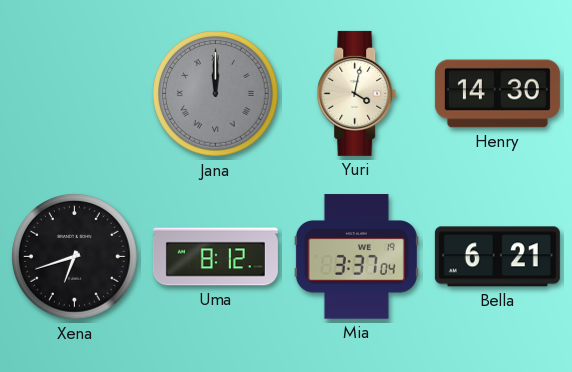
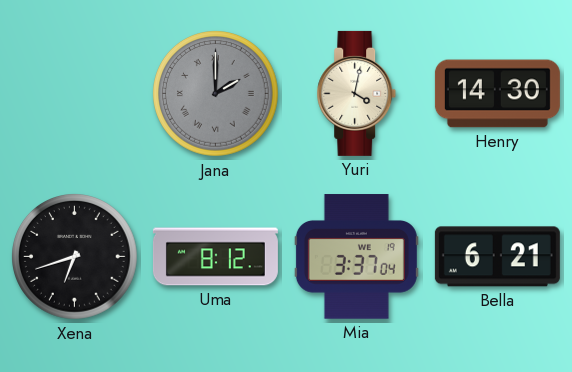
Jana: 12:00 -> 2:00 (216, 94)
